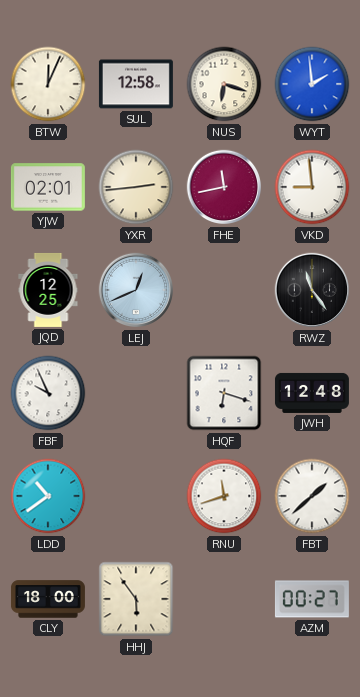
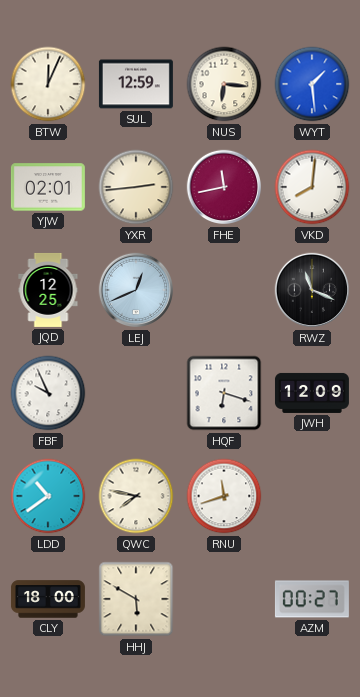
SUL: 12:58 -> 12:59 (136, 84)
NUS: 6:18 -> 6:16 (224, 84)
WYT: 1:59 -> 1:29 (312, 84)
VKD: 8:59 -> 8:01 (312, 187)
RWZ: 11:24 -> 11:19 (312, 290)
JWH: 12:48 -> 12:09 (312, 393)
QWC: none -> 7:47 (136, 496)
FBT: 1:38 -> none (312, 496)
HHJ: 5:54 -> 5:50 (136, 599)
